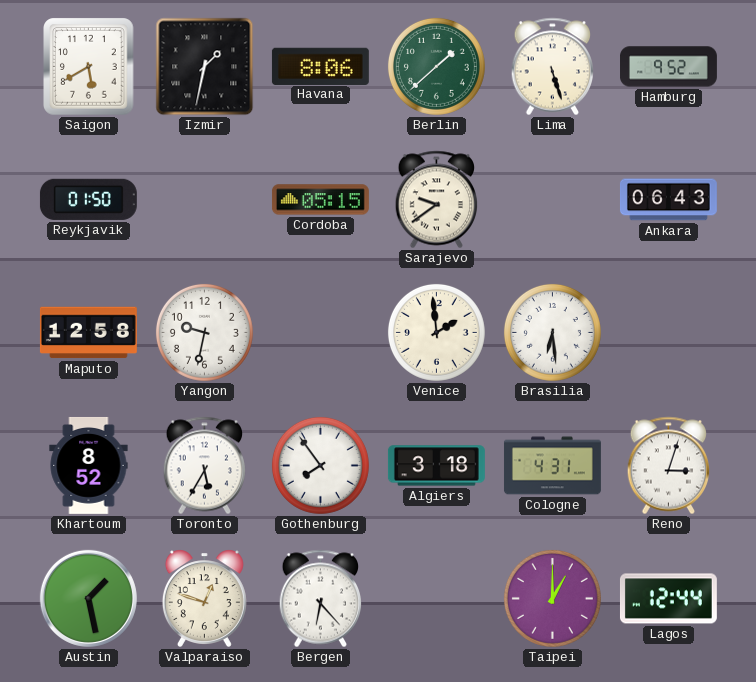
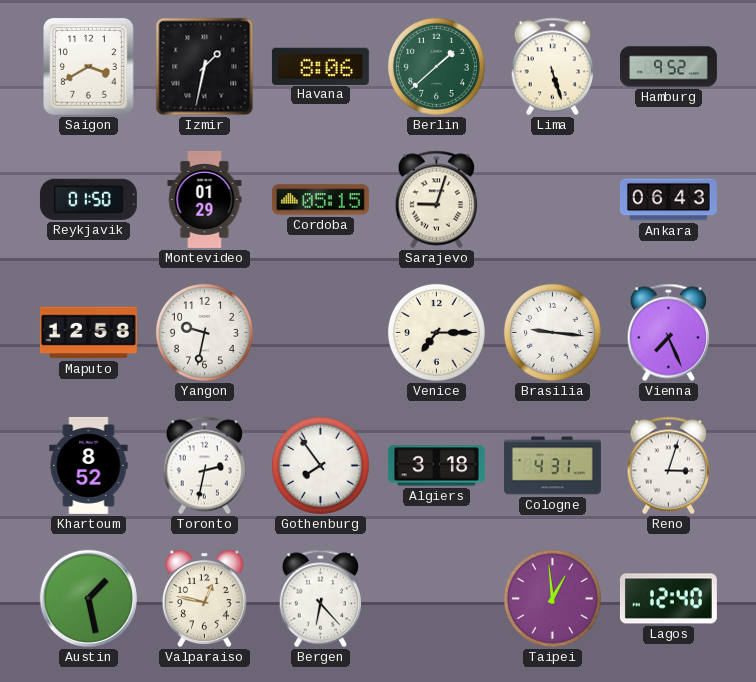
Saigon: 5:40 -> 3:40 (89, 67)
Montevideo: none -> 01:29 (205, 199)
Sarajevo: 9:39 -> 9:03 (437, 200)
Venice: 1:59 -> 7:15 (436, 332)
Brasilia: 6:29 -> 9:16 (552, 332)
Vienna: none -> 7:26 (669, 333)
Toronto: 5:35 -> 2:32 (205, 466)
Valparaiso: 12:48 -> 12:47 (204, 598)
Taipei: 1:00 -> 12:59 (552, 598)
Lagos: 12:44 -> 12:40 (668, 599)
